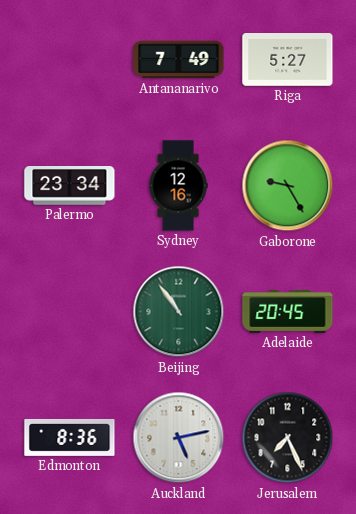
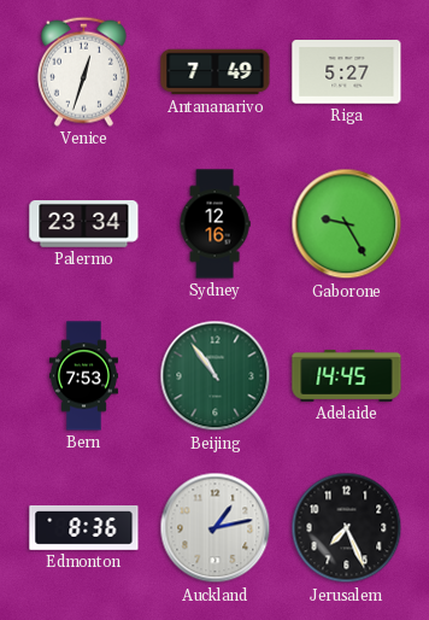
Venice: none -> 12:33 (83, 71)
Bern: none -> 7:53 (83, 376)
Adelaide: 20:45 -> 14:45 (347, 375)
Auckland: 5:13 -> 1:13 (216, 528)
